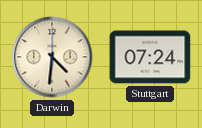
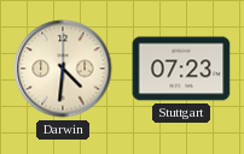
Stuttgart: 07:24 -> 07:23 (181, 69)
